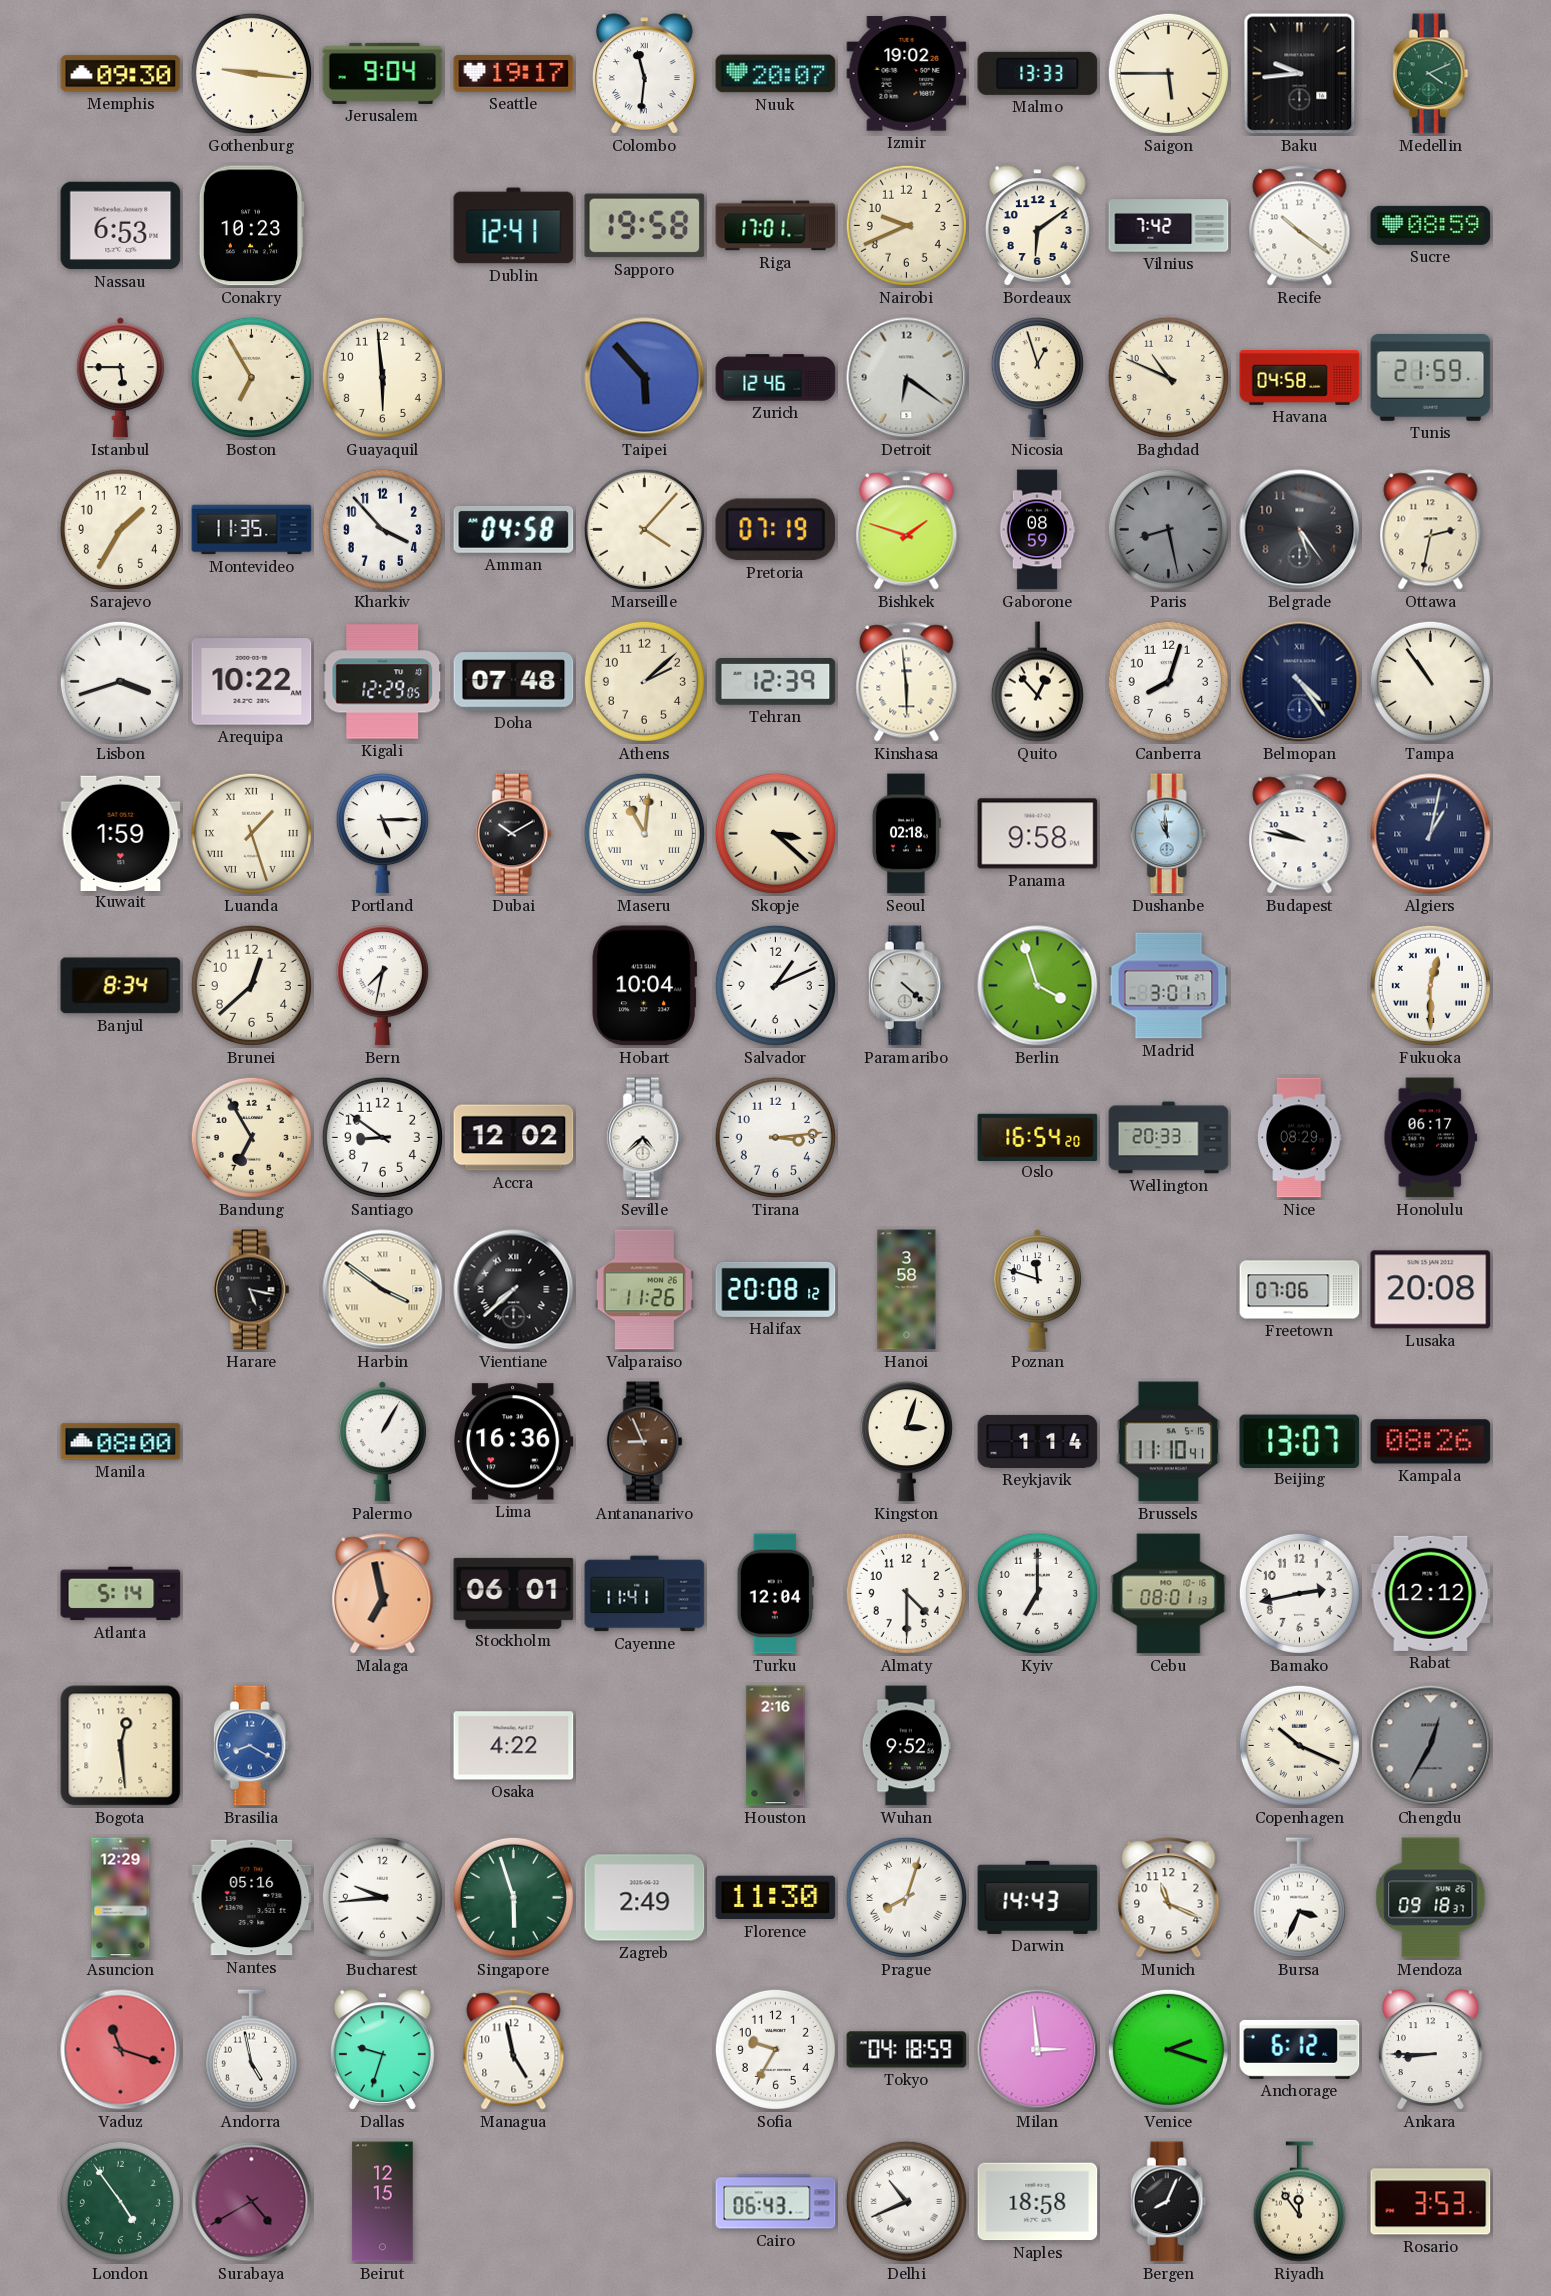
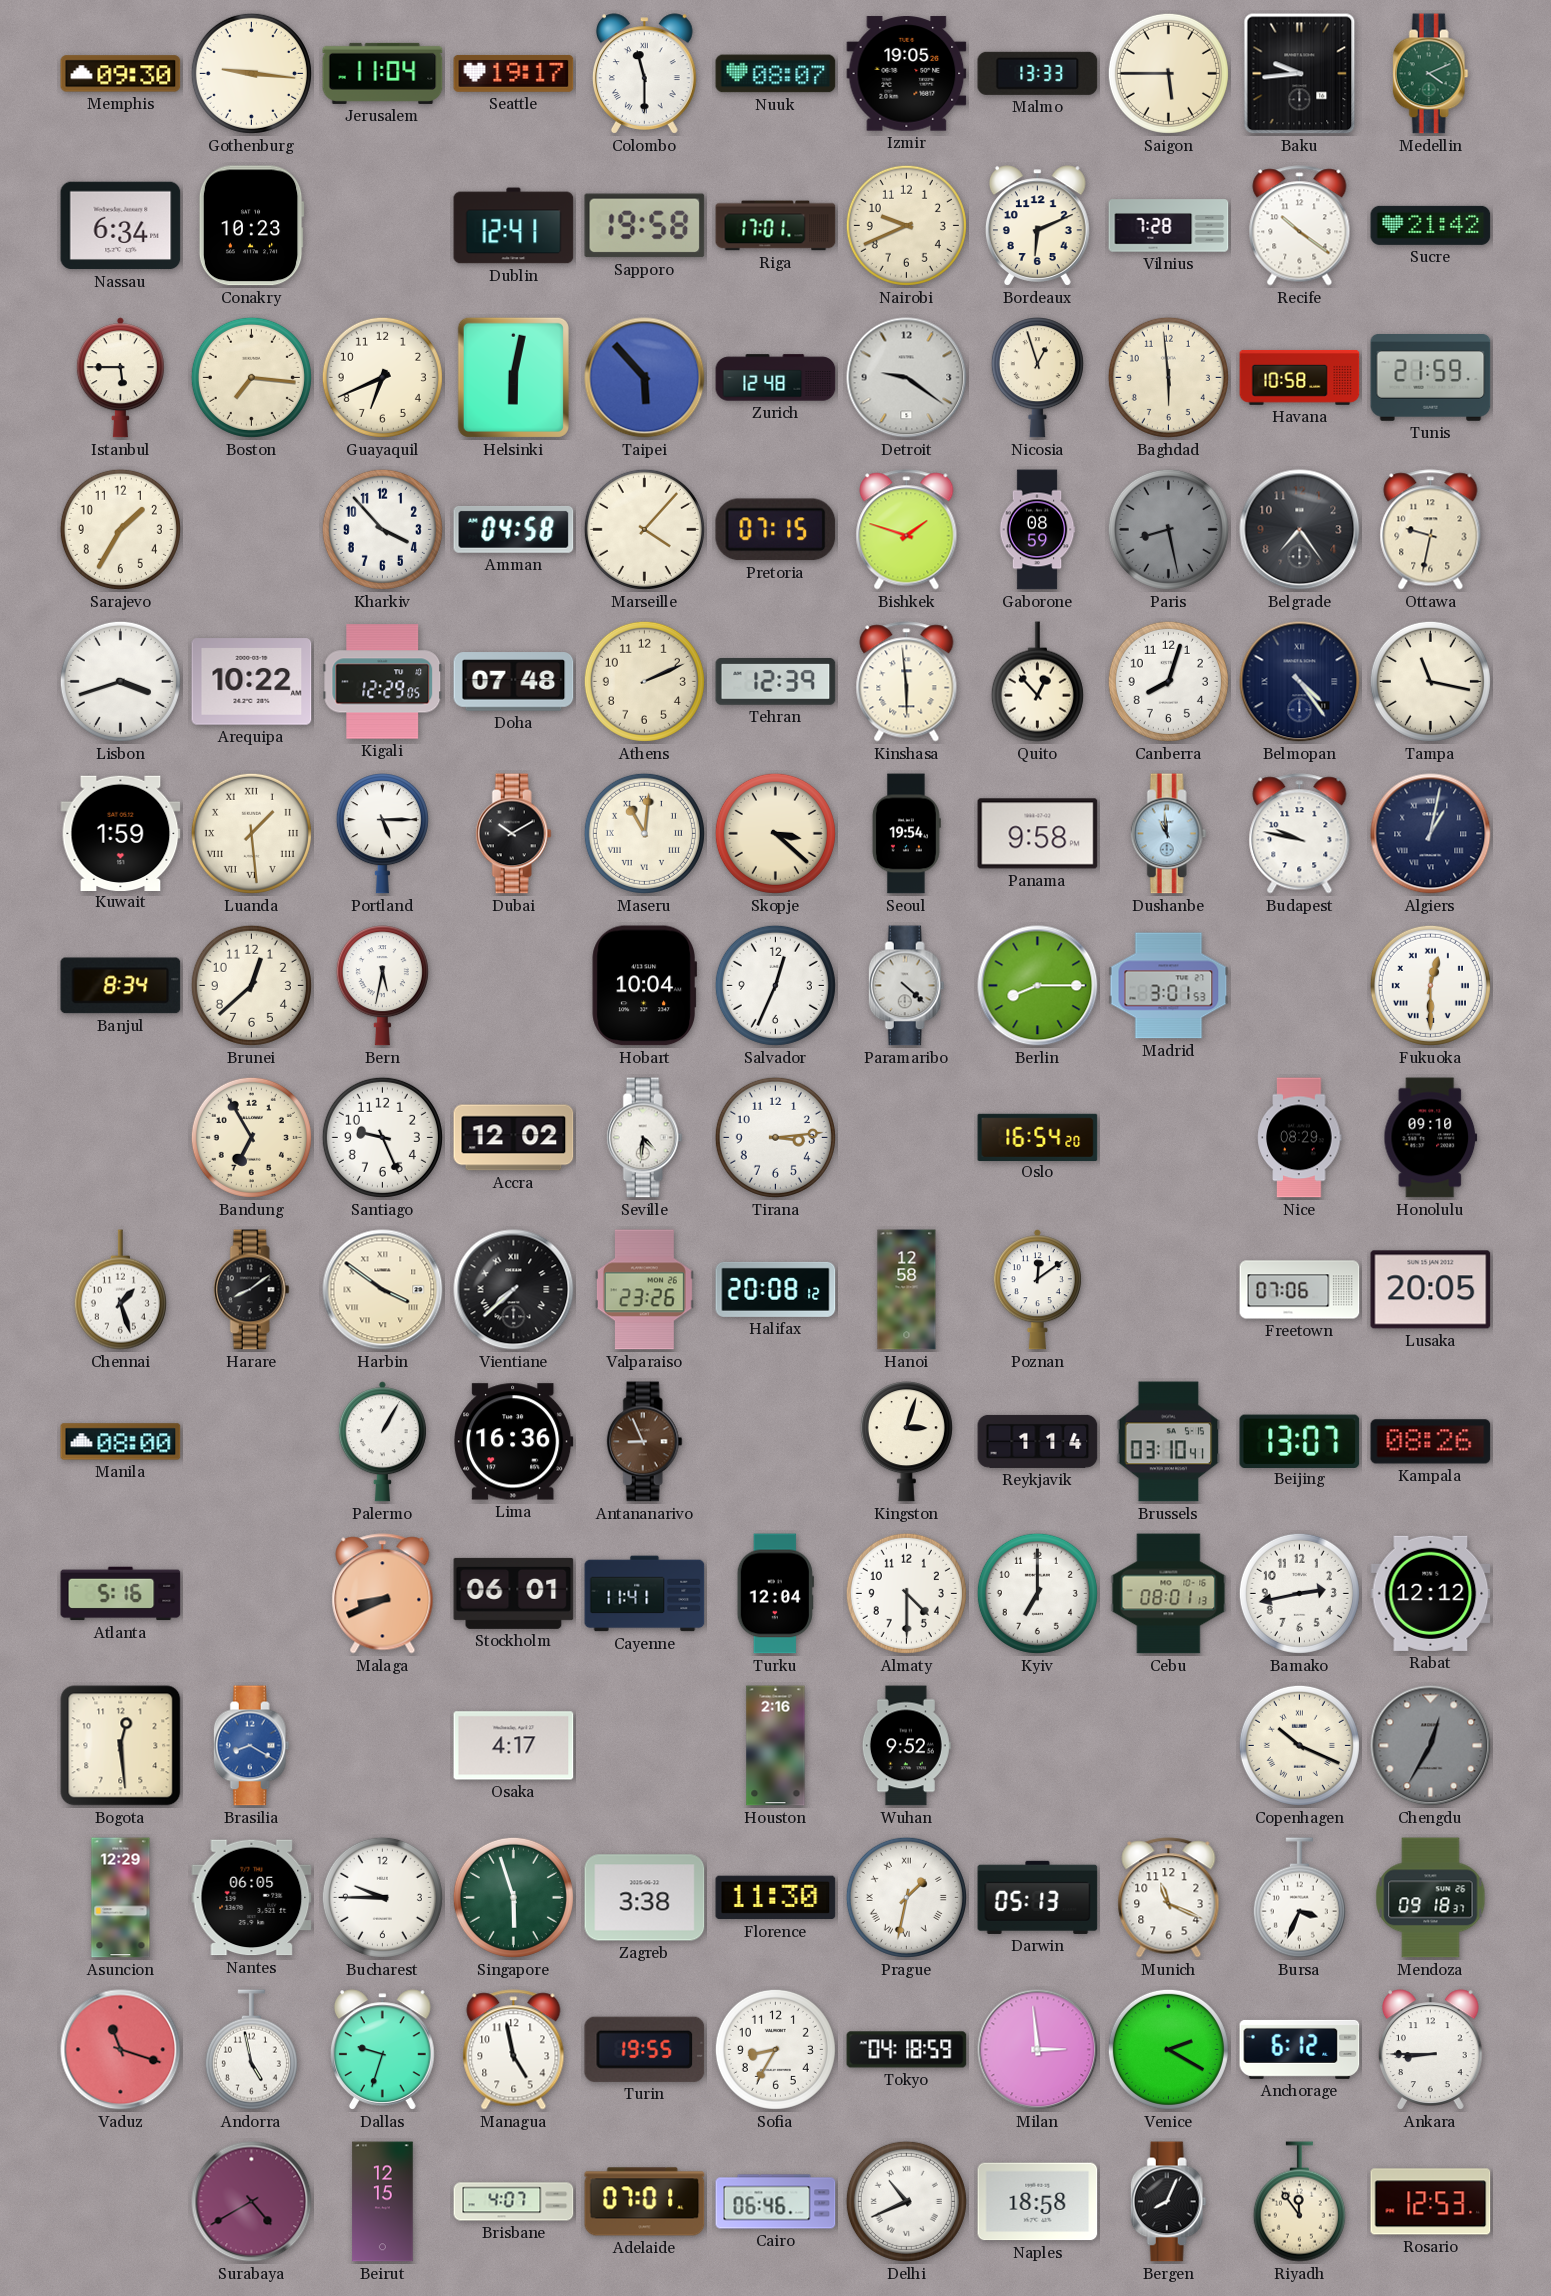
Jerusalem: 9:04 -> 11:04 (383, 73)
Colombo: 11:31 -> 11:30 (644, 74)
Nuuk: 20:07 -> 08:07 (776, 74)
Izmir: 19:02 -> 19:05 (907, 74)
Nassau: 6:53 -> 6:34 (121, 226)
Bordeaux: 6:09 -> 6:11 (1037, 226)
Vilnius: 7:42 -> 7:28 (1169, 226)
Sucre: 08:59 -> 21:42 (1431, 225)
Boston: 6:55 -> 7:16 (251, 377)
Guayaquil: 5:59 -> 6:41 (382, 377)
Helsinki: none -> 6:02 (513, 377)
Zurich: 12:46 -> 12:48 (776, 378)
Detroit: 6:21 -> 9:21 (907, 378)
Baghdad: 10:49 -> 5:59 (1168, 377)
Havana: 04:58 -> 10:58 (1300, 377)
Montevideo: 11:35 -> none (252, 530)
Pretoria: 07:19 -> 07:15 (776, 530)
Belgrade: 5:24 -> 7:24 (1300, 530)
Ottawa: 2:32 -> 9:32 (1431, 530)
Athens: 2:08 -> 2:11 (644, 681)
Tampa: 10:54 -> 11:17 (1430, 681)
Luanda: 1:27 -> 1:29 (251, 833)
Seoul: 02:18 -> 19:54 (906, 834)
Bern: 7:32 -> 5:32 (382, 986)
Salvador: 1:11 -> 12:34 (775, 985)
Berlin: 3:57 -> 8:15 (1038, 986)
Madrid: 3:01:17 -> 3:01:53 (1169, 986)
Santiago: 8:51 -> 9:26 (382, 1137)
Seville: 4:38 -> 4:31 (644, 1138)
Wellington: 20:33 -> none (1169, 1138)
Honolulu: 06:17 -> 09:10 (1431, 1138)
Chennai: none -> 1:27 (120, 1290)
Harare: 5:17 -> 8:09 (251, 1290)
Valparaiso: 11:26 -> 23:26 (644, 1290)
Hanoi: 3:58 -> 12:58 (907, 1290)
Poznan: 11:48 -> 12:09 (1037, 1290)
Lusaka: 20:08 -> 20:05 (1431, 1290)
Brussels: 11:10 -> 03:10 (1169, 1442)
Atlanta: 5:14 -> 5:16 (121, 1594)
Malaga: 6:58 -> 8:41 (383, 1594)
Osaka: 4:22 -> 4:17 (514, 1746)
Nantes: 05:16 -> 06:05 (252, 1898)
Bucharest: 9:44 -> 9:45 (382, 1897)
Zagreb: 2:49 -> 3:38 (645, 1898)
Prague: 8:03 -> 1:32 (906, 1897)
Darwin: 14:43 -> 05:13 (1038, 1897)
Turin: none -> 19:55 (645, 2049)
Sofia: 9:35 -> 8:35 (775, 2049)
Venice: 2:18 -> 2:20 (1168, 2049)
London: 4:54 -> none (120, 2201)
Brisbane: none -> 4:07 (514, 2202)
Adelaide: none -> 07:01 (645, 2202)
Cairo: 06:43 -> 06:46 (776, 2202)
Rosario: 3:53 -> 12:53 (1431, 2202)
